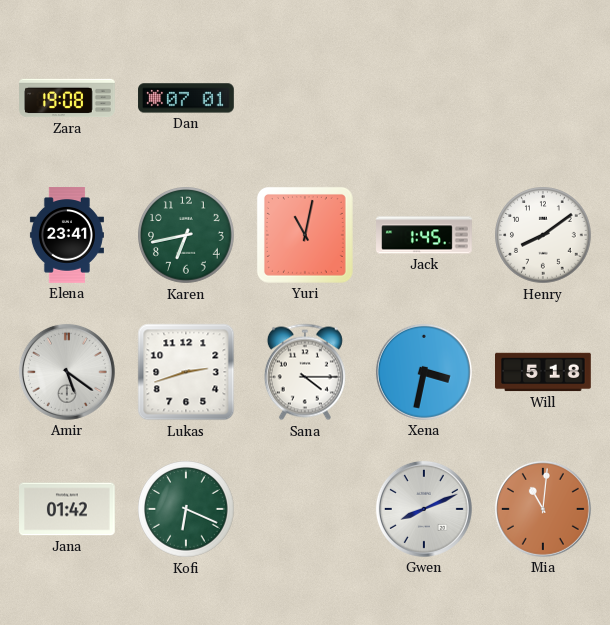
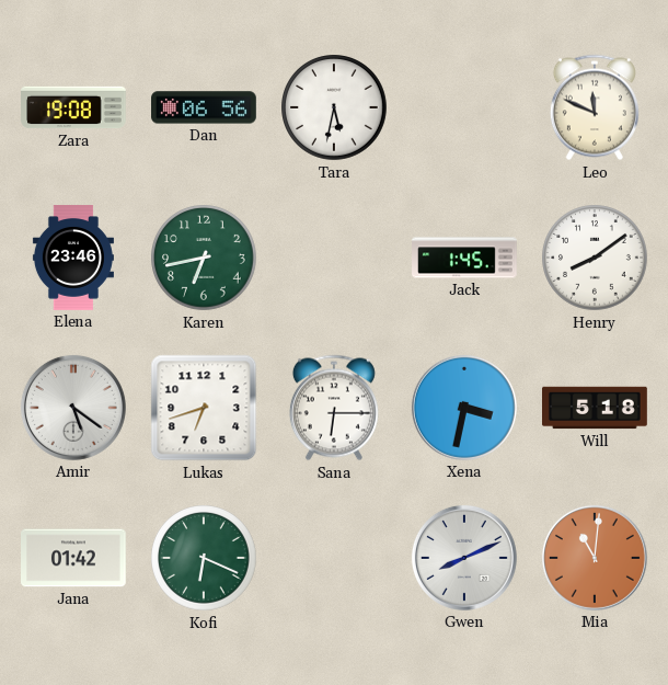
Dan: 07:01 -> 06:56 (204, 107)
Tara: none -> 5:32 (334, 107)
Leo: none -> 11:49 (595, 107)
Elena: 23:41 -> 23:46 (73, 258)
Yuri: 11:02 -> none (305, 235)
Lukas: 2:42 -> 6:42 (204, 408)
Sana: 4:15 -> 6:15 (334, 408)
